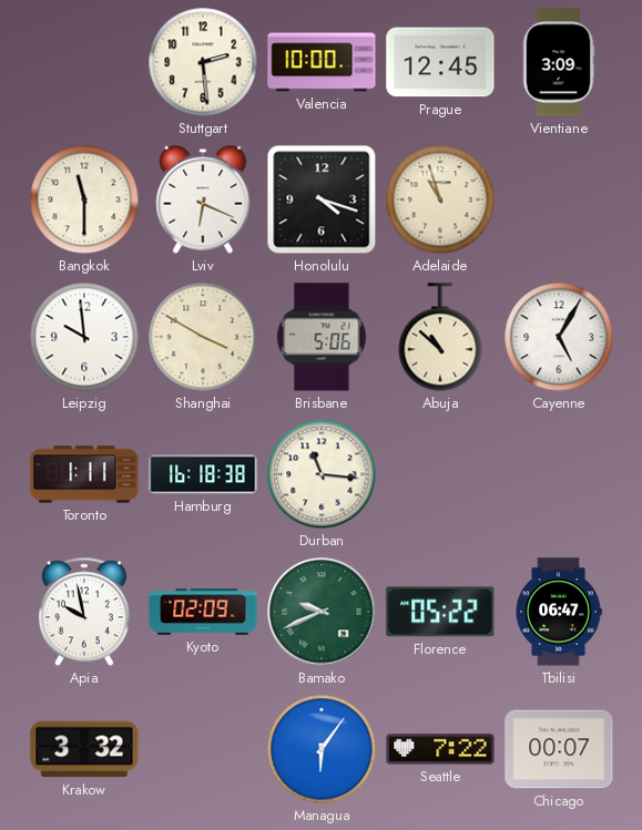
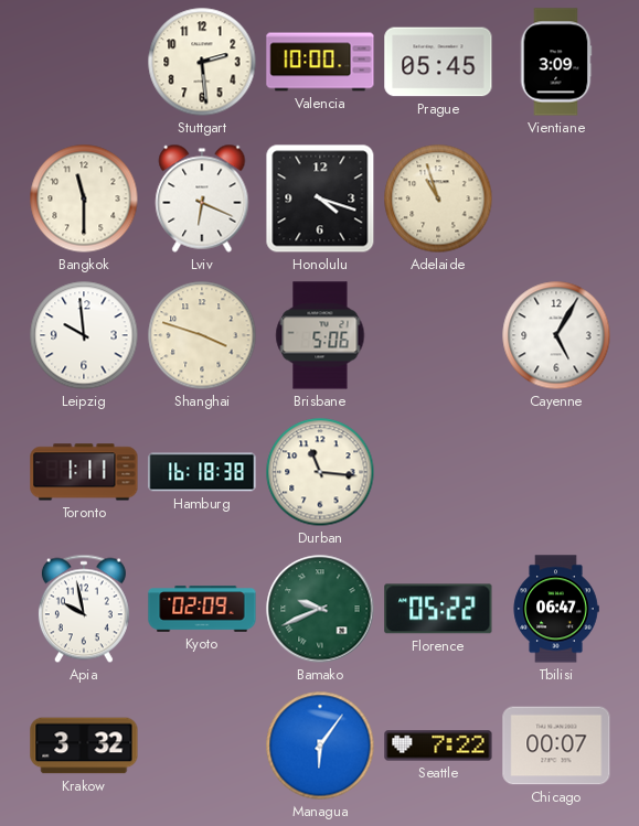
Prague: 12:45 -> 05:45 (438, 62)
Shanghai: 3:50 -> 3:48 (202, 335)
Abuja: 10:52 -> none (440, 337)
